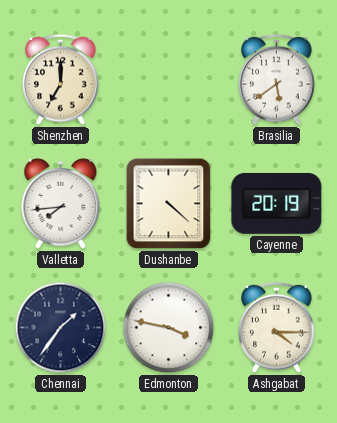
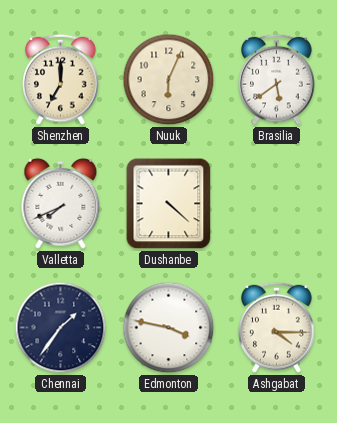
Nuuk: none -> 6:04 (169, 80)
Valletta: 7:44 -> 7:41 (61, 203)
Cayenne: 20:19 -> none (277, 203)
